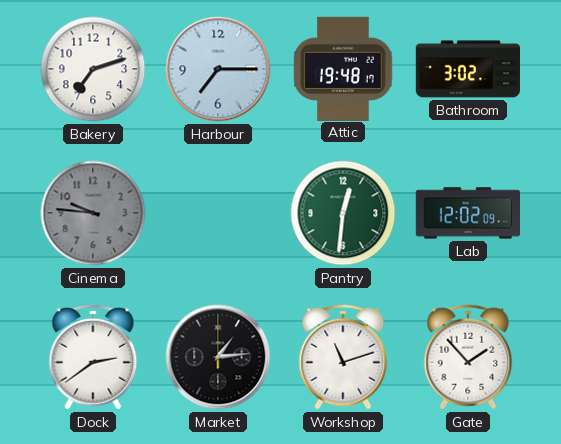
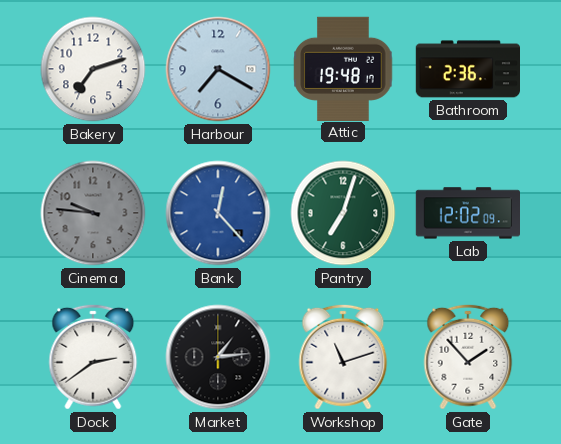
Harbour: 7:15 -> 7:20 (218, 69)
Bathroom: 3:02 -> 2:36 (467, 69)
Bank: none -> 12:23 (218, 213)
Pantry: 12:31 -> 7:03 (343, 213)
